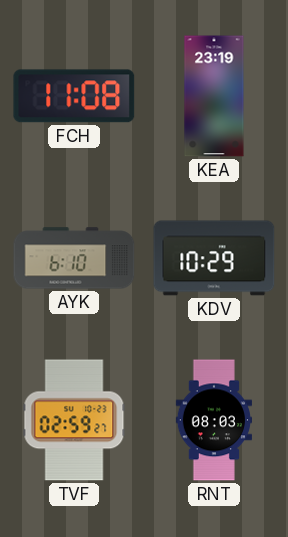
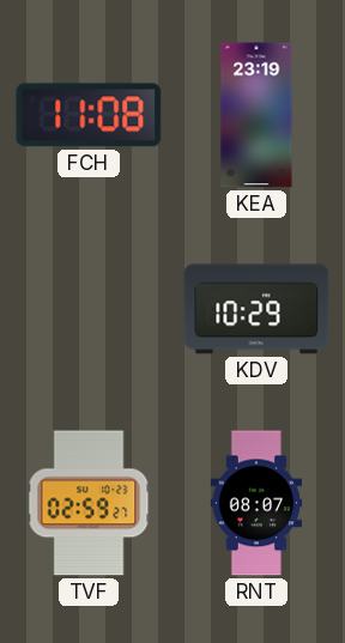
AYK: 6:10 -> none (74, 258)
RNT: 08:03 -> 08:07 (255, 503)
